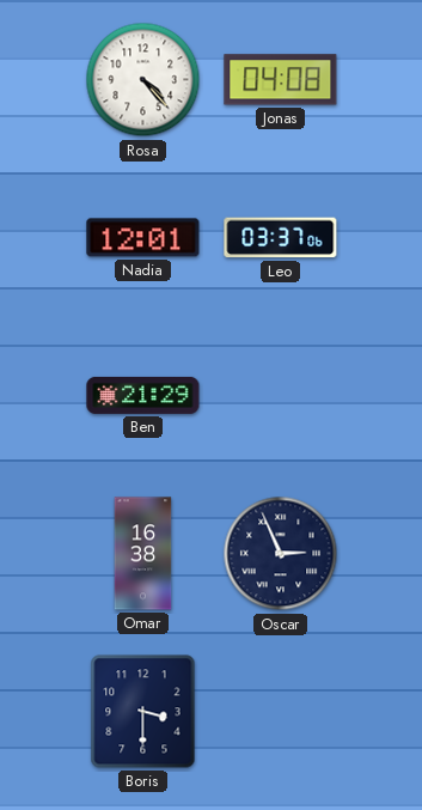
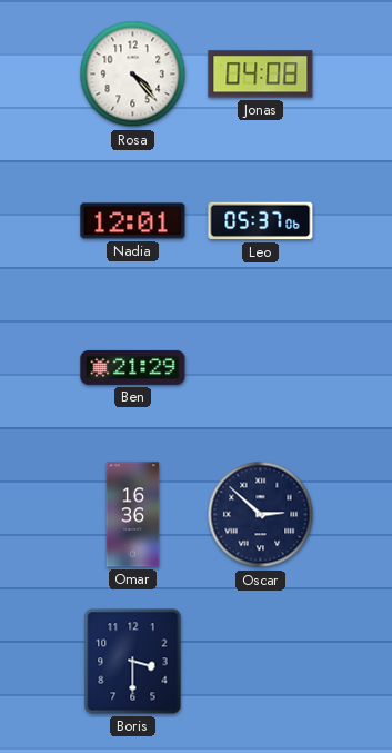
Leo: 03:37 -> 05:37 (261, 221)
Omar: 16:38 -> 16:36 (133, 515)
Oscar: 2:56 -> 2:52 (261, 515)
